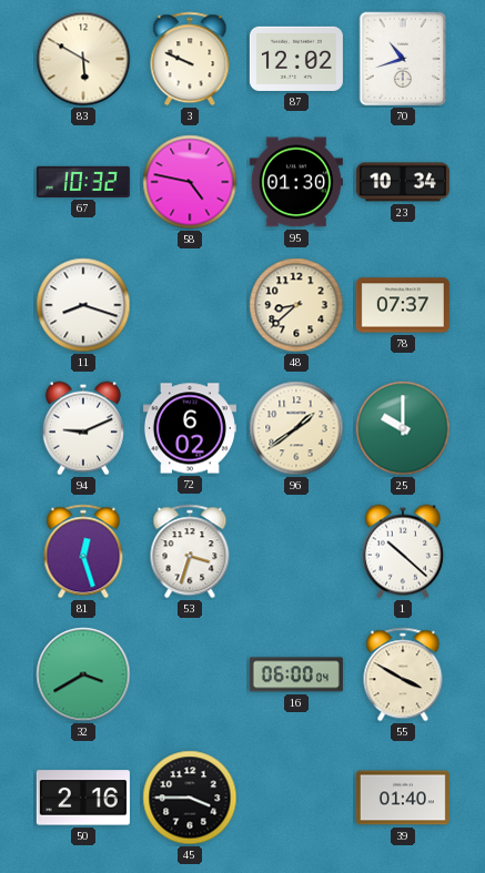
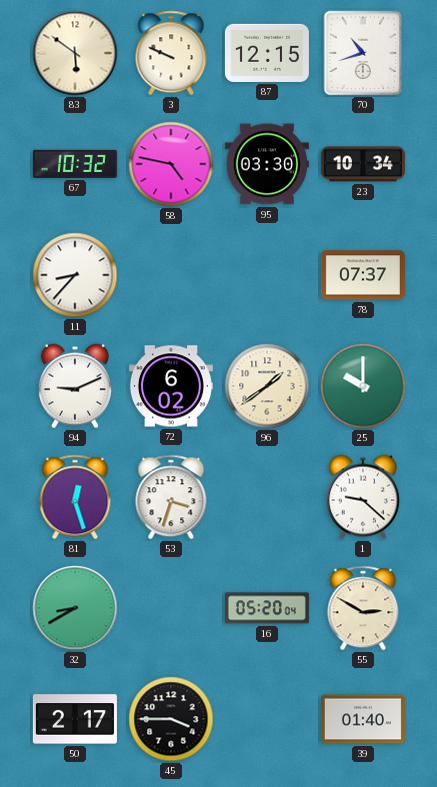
83: 5:50 -> 5:51 (75, 53)
87: 12:02 -> 12:15 (267, 53)
95: 01:30 -> 03:30 (267, 164)
11: 8:18 -> 8:37 (75, 275)
48: 8:38 -> none (296, 305)
1: 10:22 -> 9:22 (363, 497)
32: 3:40 -> 8:40 (75, 608)
16: 06:00 -> 05:20 (267, 608)
55: 3:50 -> 2:50 (363, 608)
50: 2:16 -> 2:17 (75, 719)
